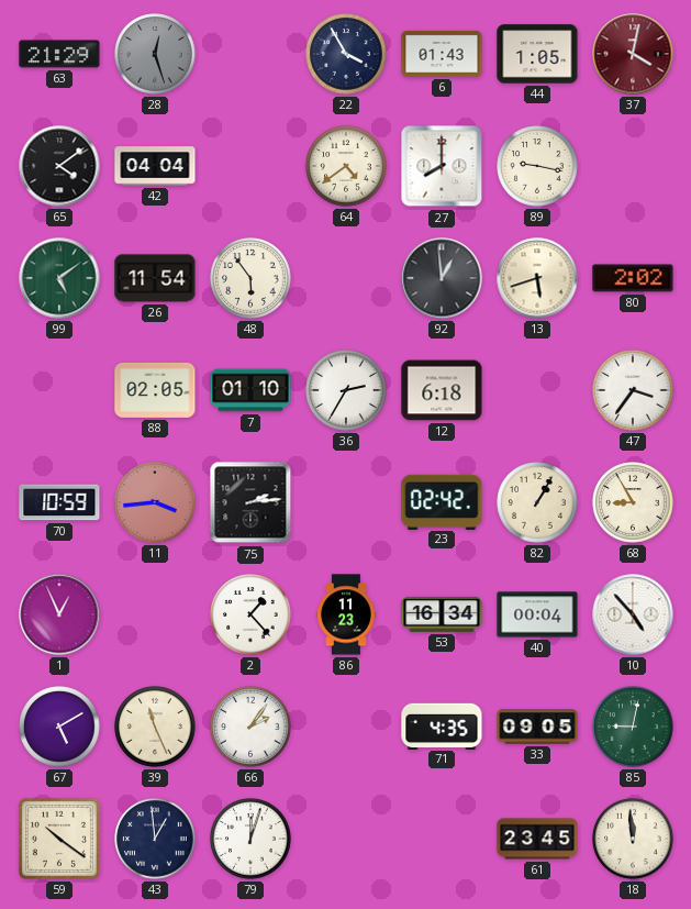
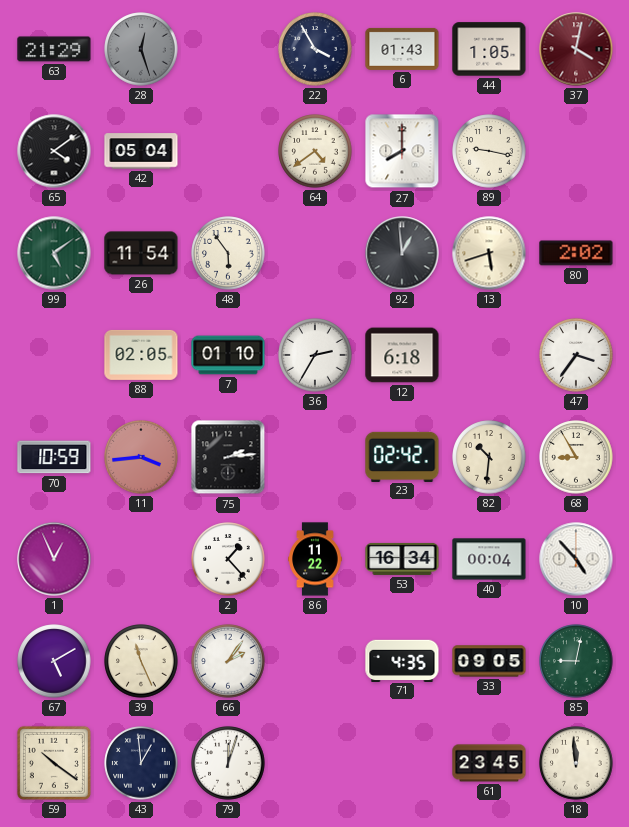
42: 04:04 -> 05:04 (141, 151)
82: 1:05 -> 10:31 (489, 457)
86: 11:23 -> 11:22 (315, 559)
